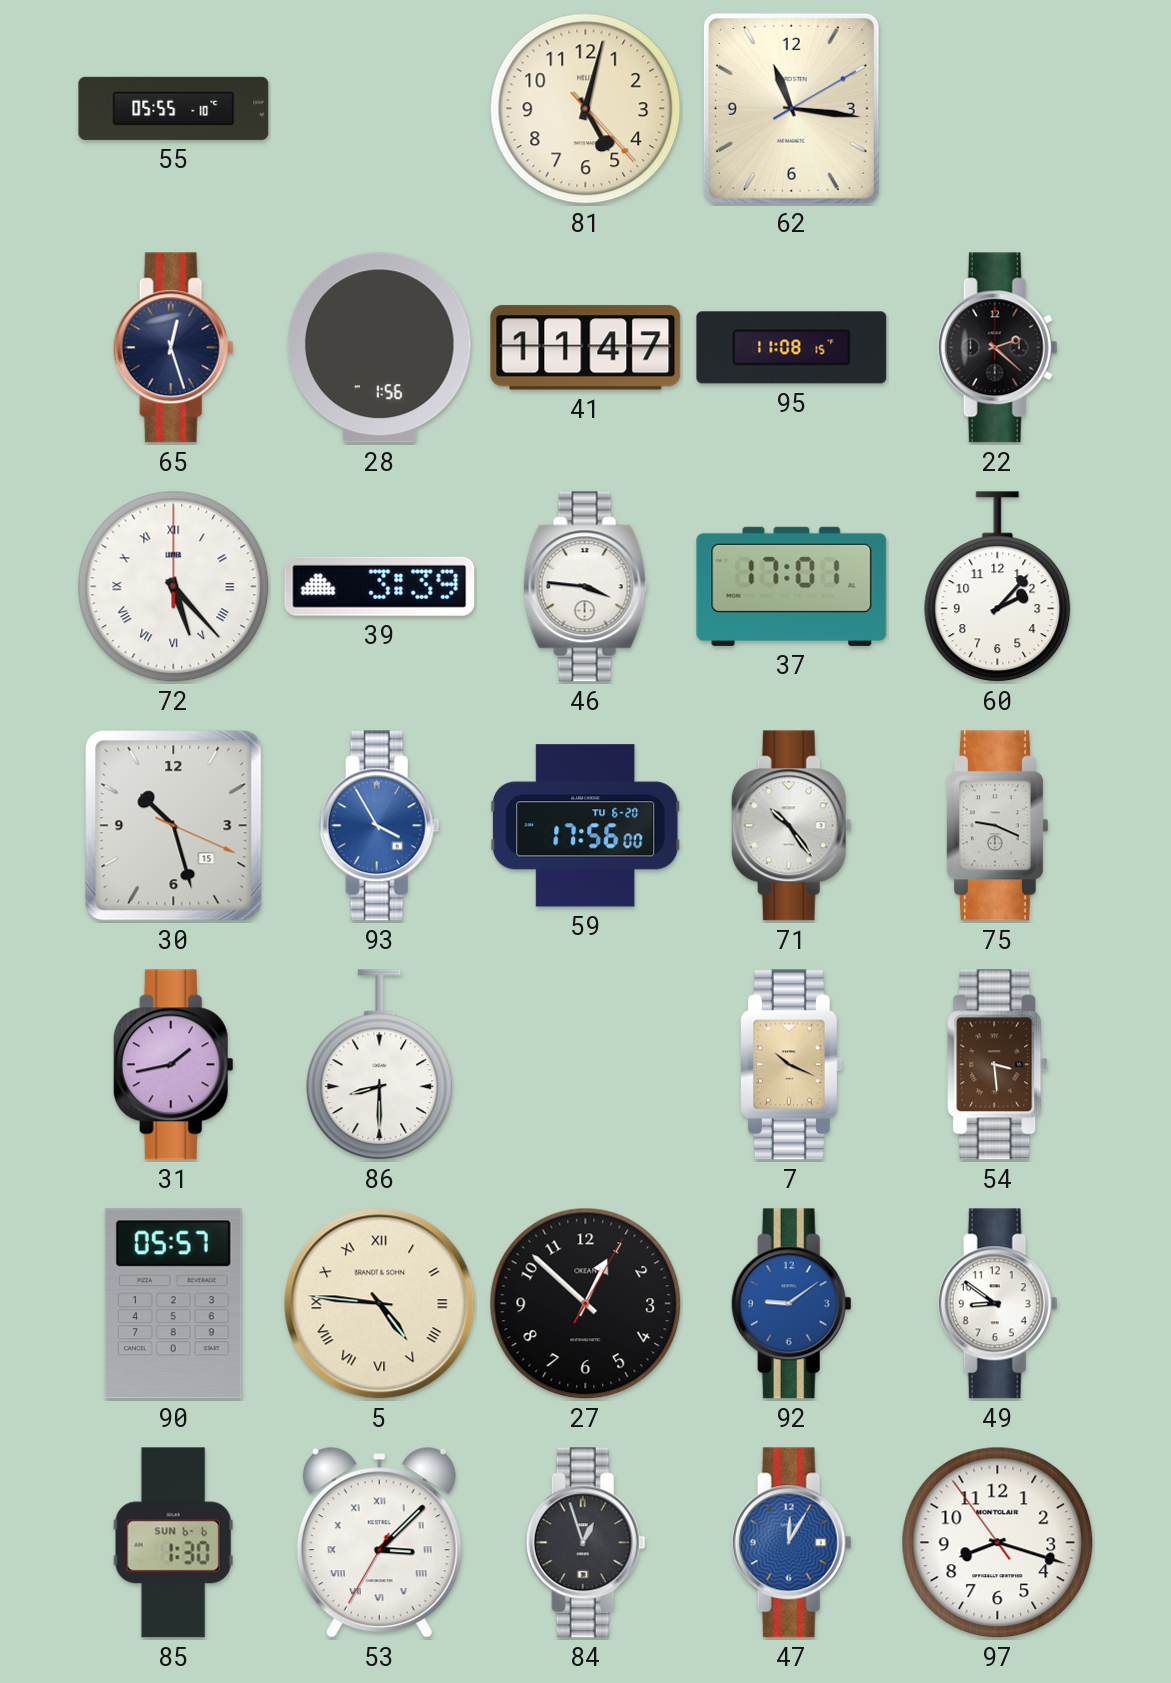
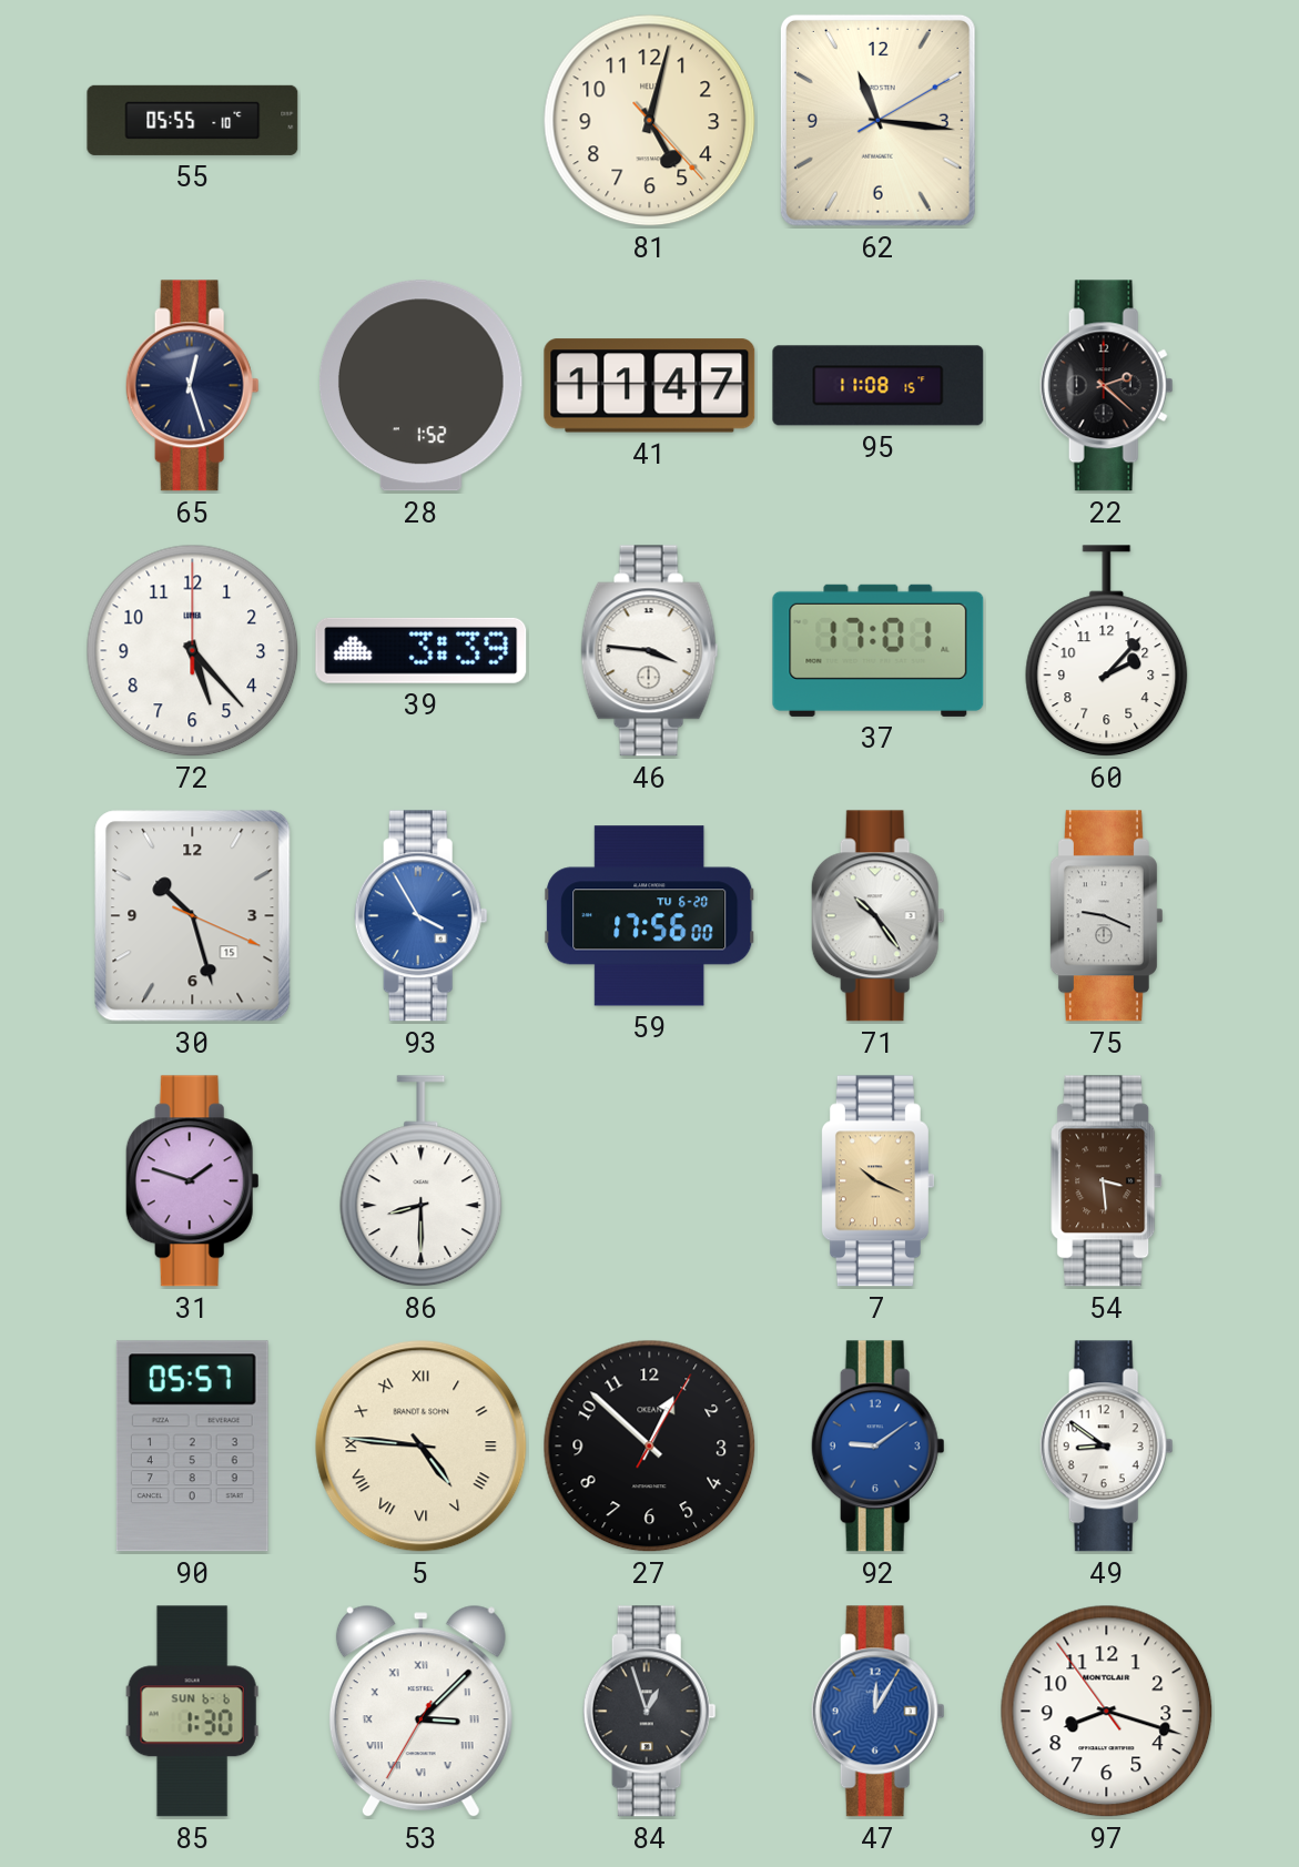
28: 1:56 -> 1:52 (420, 386)
72 numerals: Roman -> Arabic (193, 651)
31: 1:43 -> 1:48 (192, 1181)
